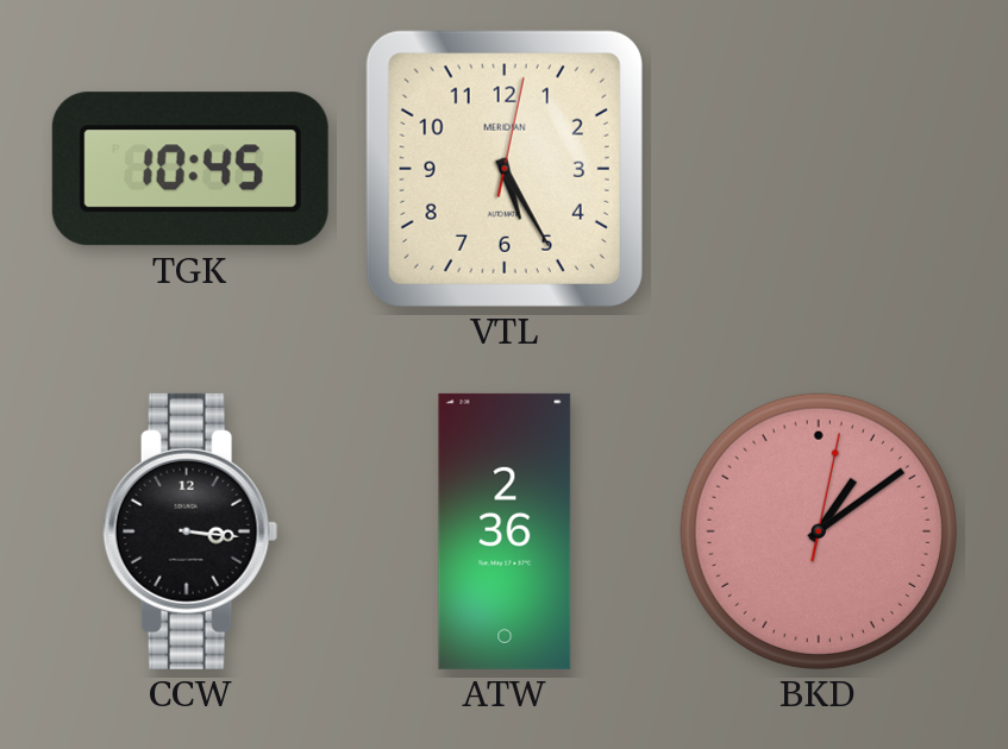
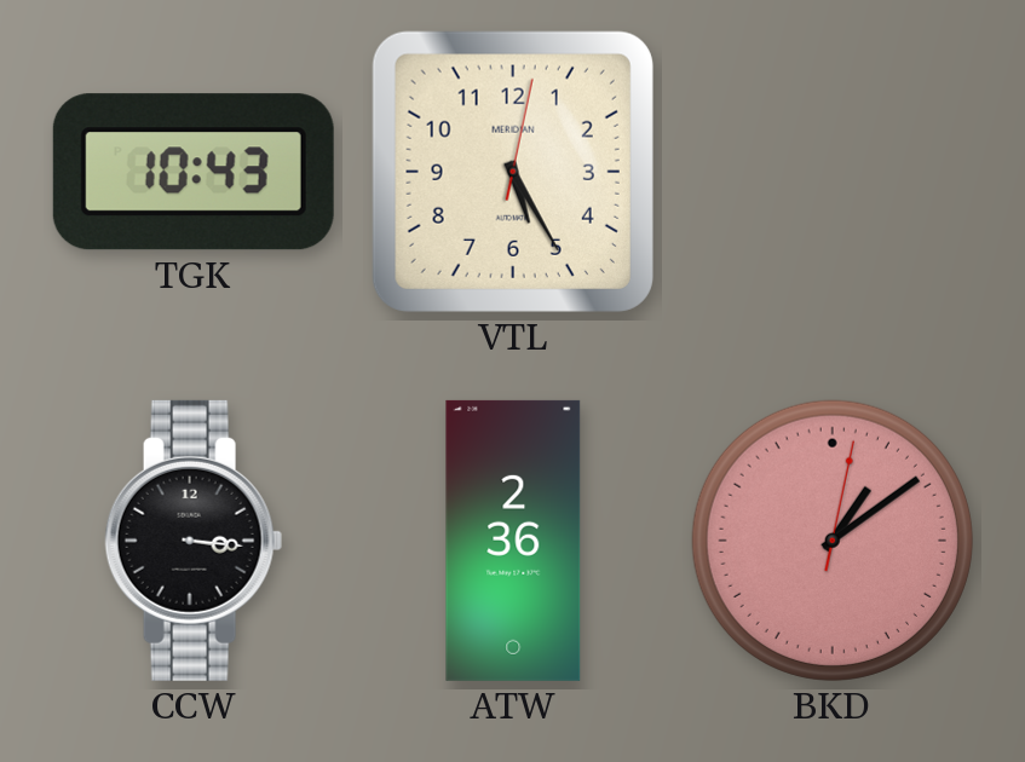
TGK: 10:45 -> 10:43 (194, 172)
